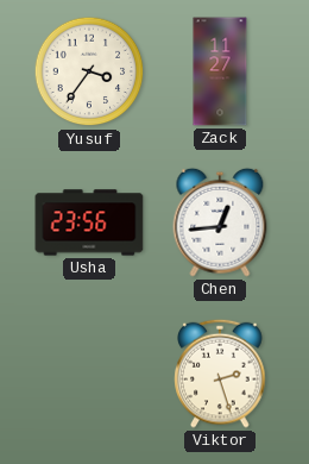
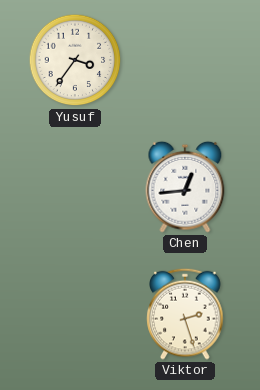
Zack: 11:27 -> none (220, 71)
Usha: 23:56 -> none (89, 222)
